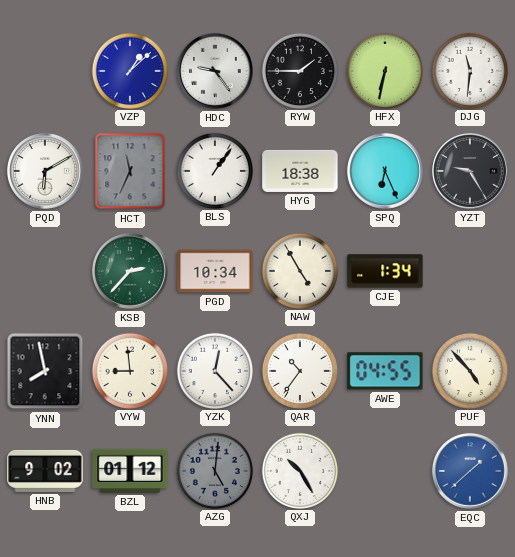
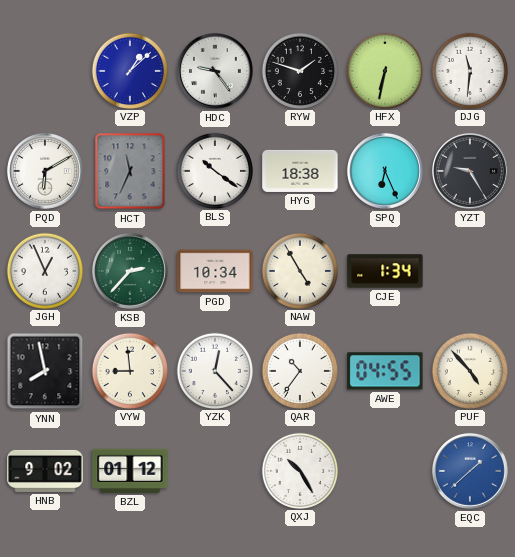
RYW: 1:45 -> 1:48 (299, 70)
BLS: 1:06 -> 10:21 (214, 170)
JGH: none -> 12:56 (44, 270)
AZG: 5:01 -> none (214, 470)
